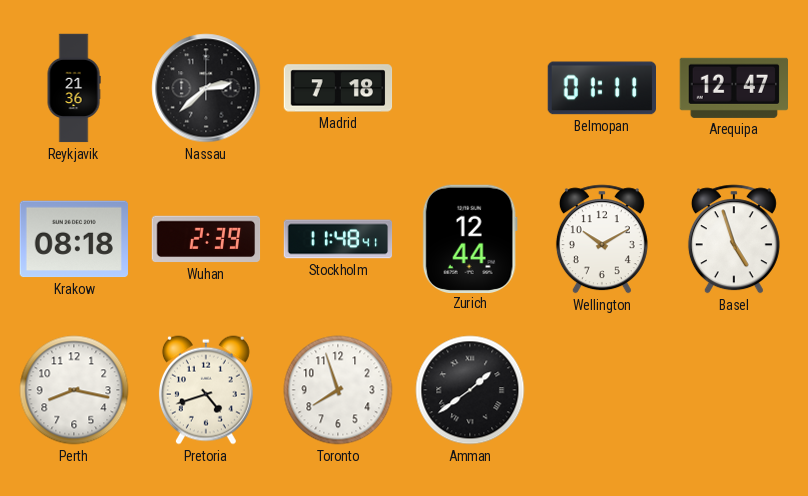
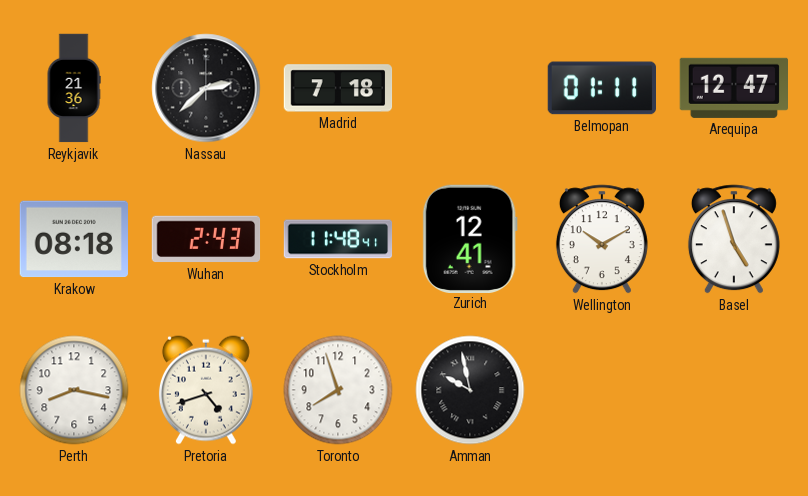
Wuhan: 2:39 -> 2:43 (206, 239)
Zurich: 12:44 -> 12:41 (470, 238)
Amman: 1:39 -> 9:58 (470, 390)
